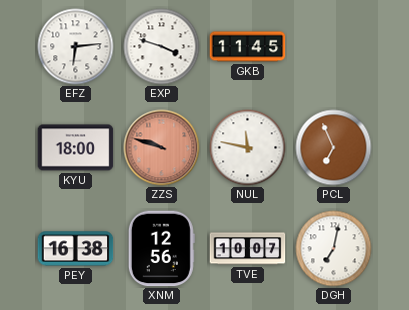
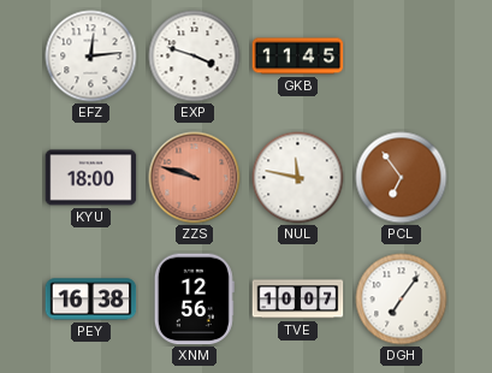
EFZ: 6:14 -> 12:14 (91, 57)
PCL: 6:56 -> 6:54 (402, 178)
DGH: 7:02 -> 7:06 (402, 300)
